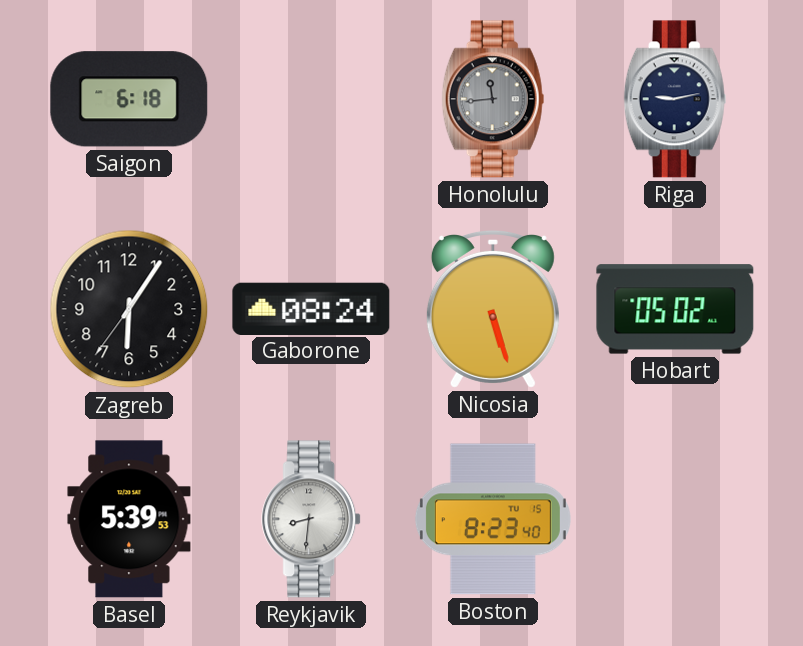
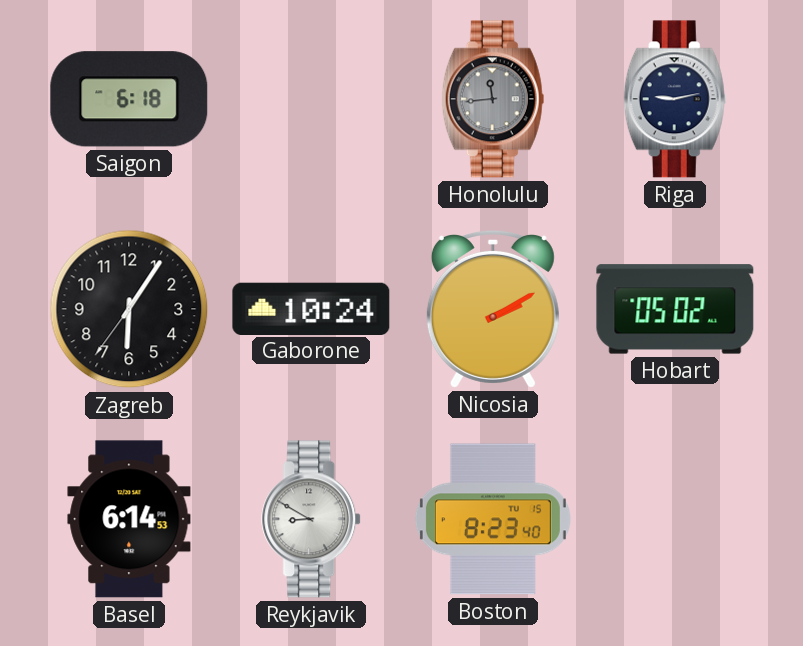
Gaborone: 08:24 -> 10:24 (311, 308)
Nicosia: 5:27 -> 2:10 (493, 309)
Basel: 5:39 -> 6:14 (129, 519)
Reykjavik: 8:31 -> 8:50 (312, 519)
